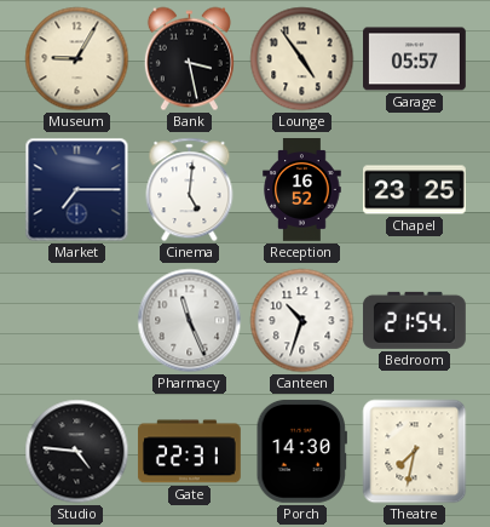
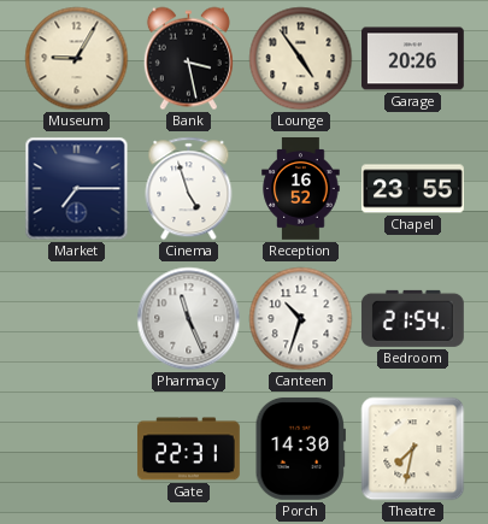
Garage: 05:57 -> 20:26 (413, 59)
Cinema: 5:01 -> 4:57 (189, 189)
Chapel: 23:25 -> 23:55 (413, 189)
Studio: 4:46 -> none (77, 452)
